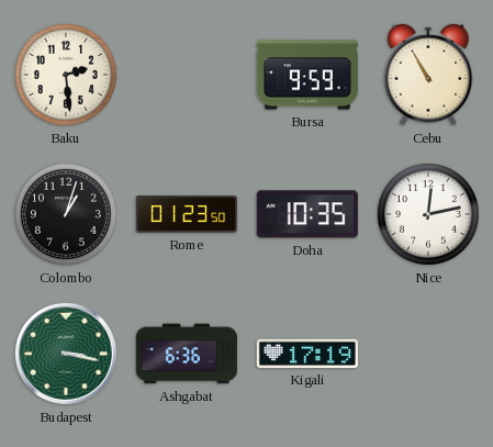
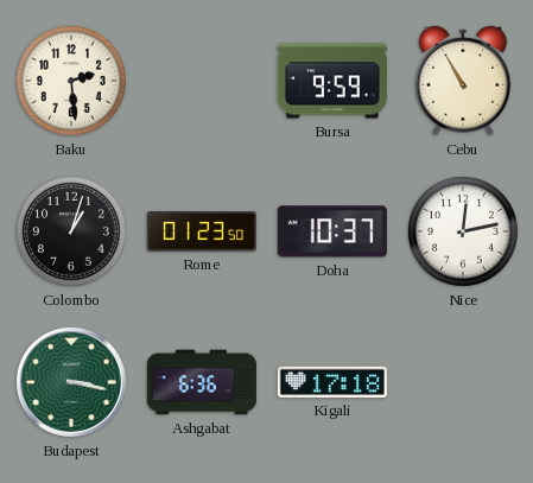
Doha: 10:35 -> 10:37 (332, 231)
Kigali: 17:19 -> 17:18 (332, 382)
